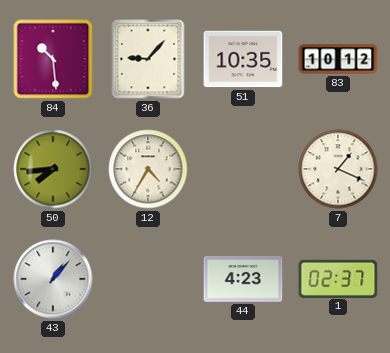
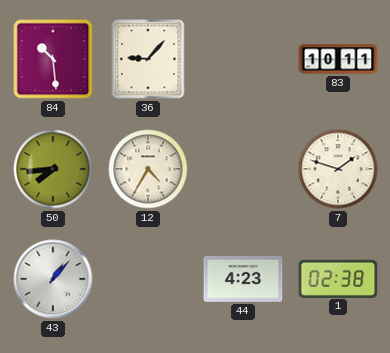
51: 10:35 -> none (243, 59)
83: 10:12 -> 10:11 (338, 59)
7: 1:19 -> 1:48 (338, 169)
1: 02:37 -> 02:38 (338, 278)
